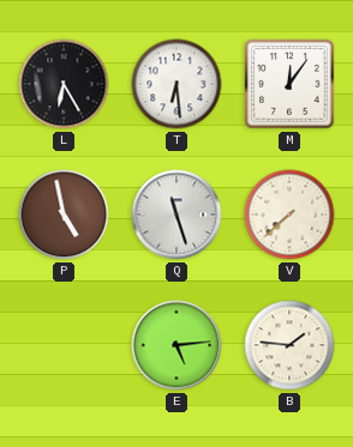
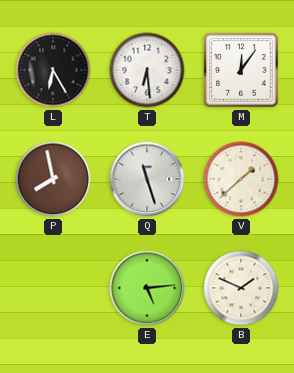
P: 4:58 -> 7:58 (53, 179)
V: 7:38 -> 1:38 (241, 179)
B: 1:46 -> 1:49 (241, 288)
